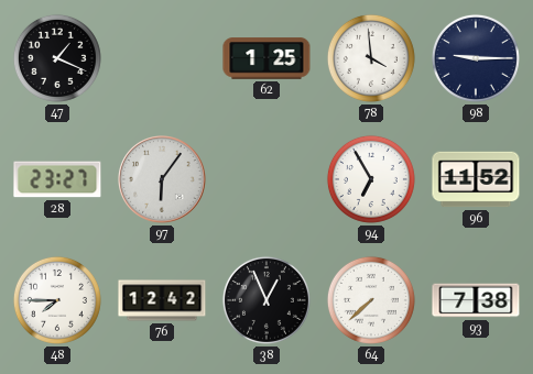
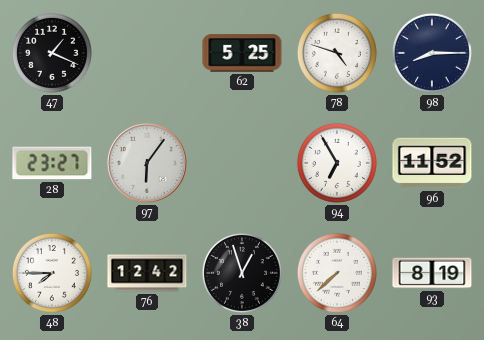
62: 1:25 -> 5:25 (242, 53)
78: 3:59 -> 4:48 (337, 53)
98: 9:15 -> 8:15 (432, 53)
38: 12:56 -> 12:57 (242, 273)
93: 7:38 -> 8:19 (432, 273)
